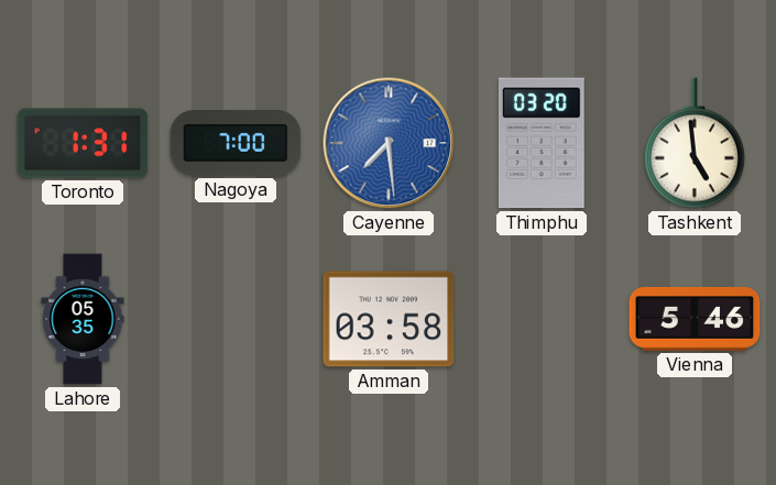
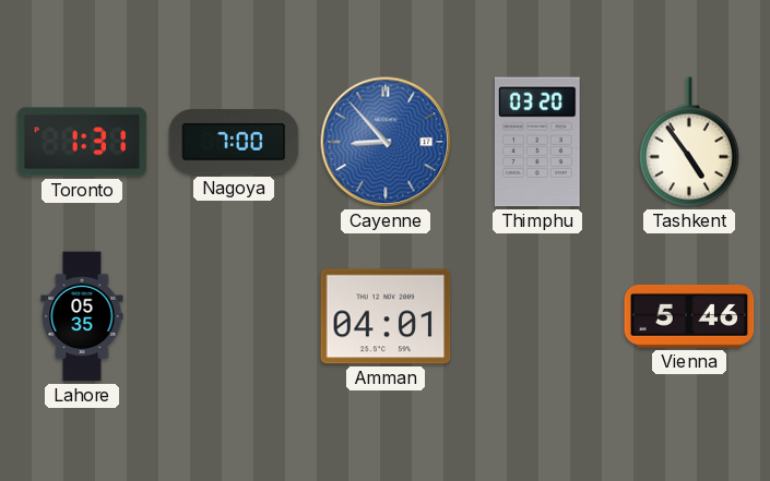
Cayenne: 7:29 -> 8:53 (386, 142)
Tashkent: 4:59 -> 4:54 (689, 142)
Amman: 03:58 -> 04:01 (386, 316)
